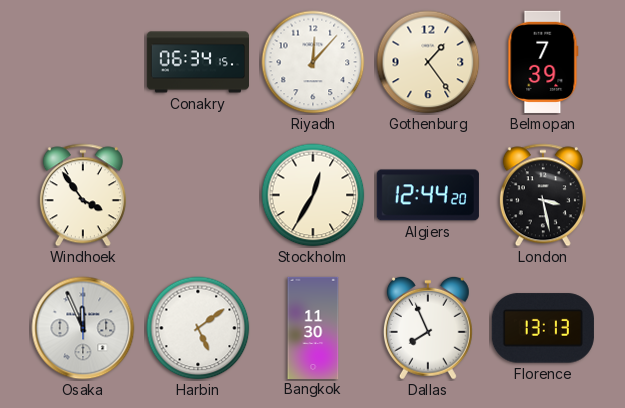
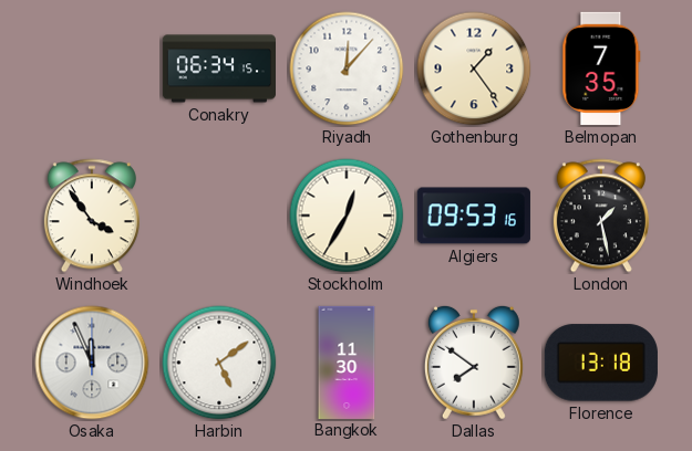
Belmopan: 7:39 -> 7:35 (601, 69)
Algiers: 12:44 -> 09:53 (474, 216)
London: 3:28 -> 1:28 (601, 216)
Dallas: 7:56 -> 7:51 (474, 363)
Florence: 13:13 -> 13:18 (601, 363)
